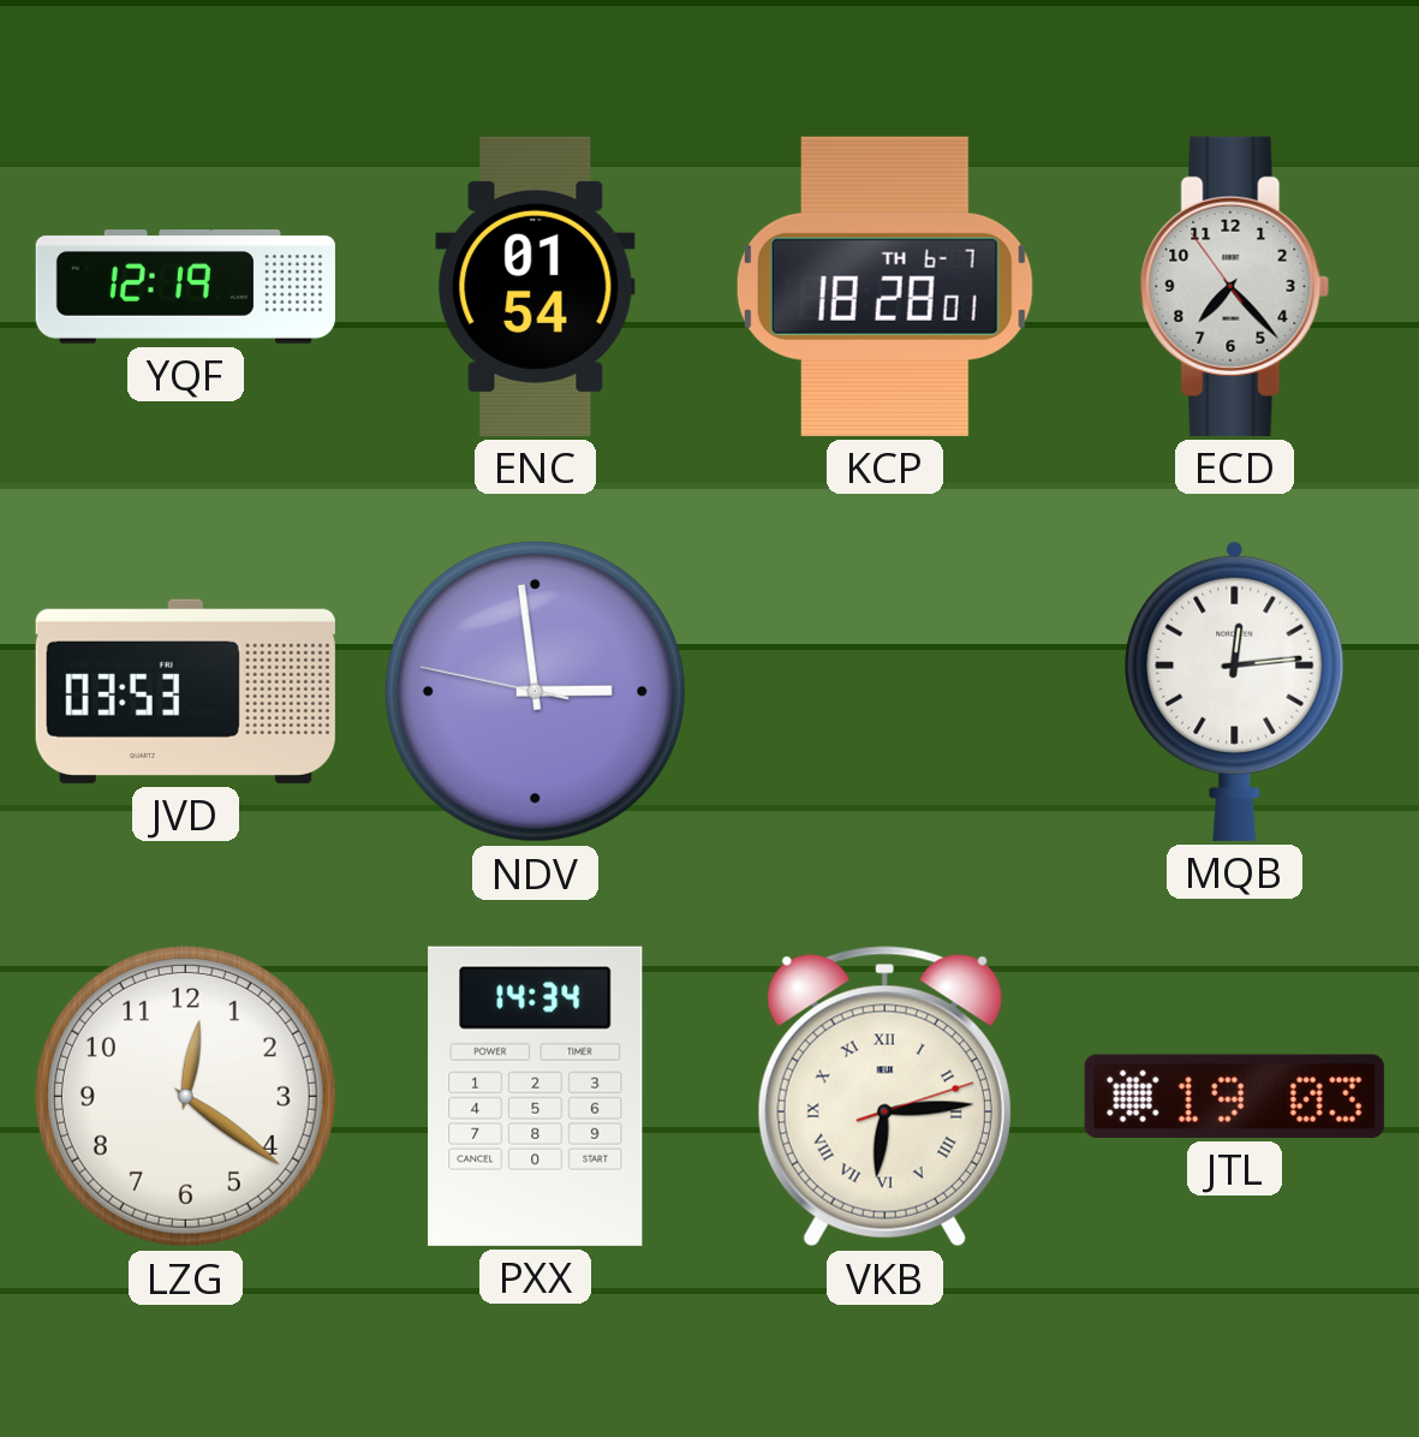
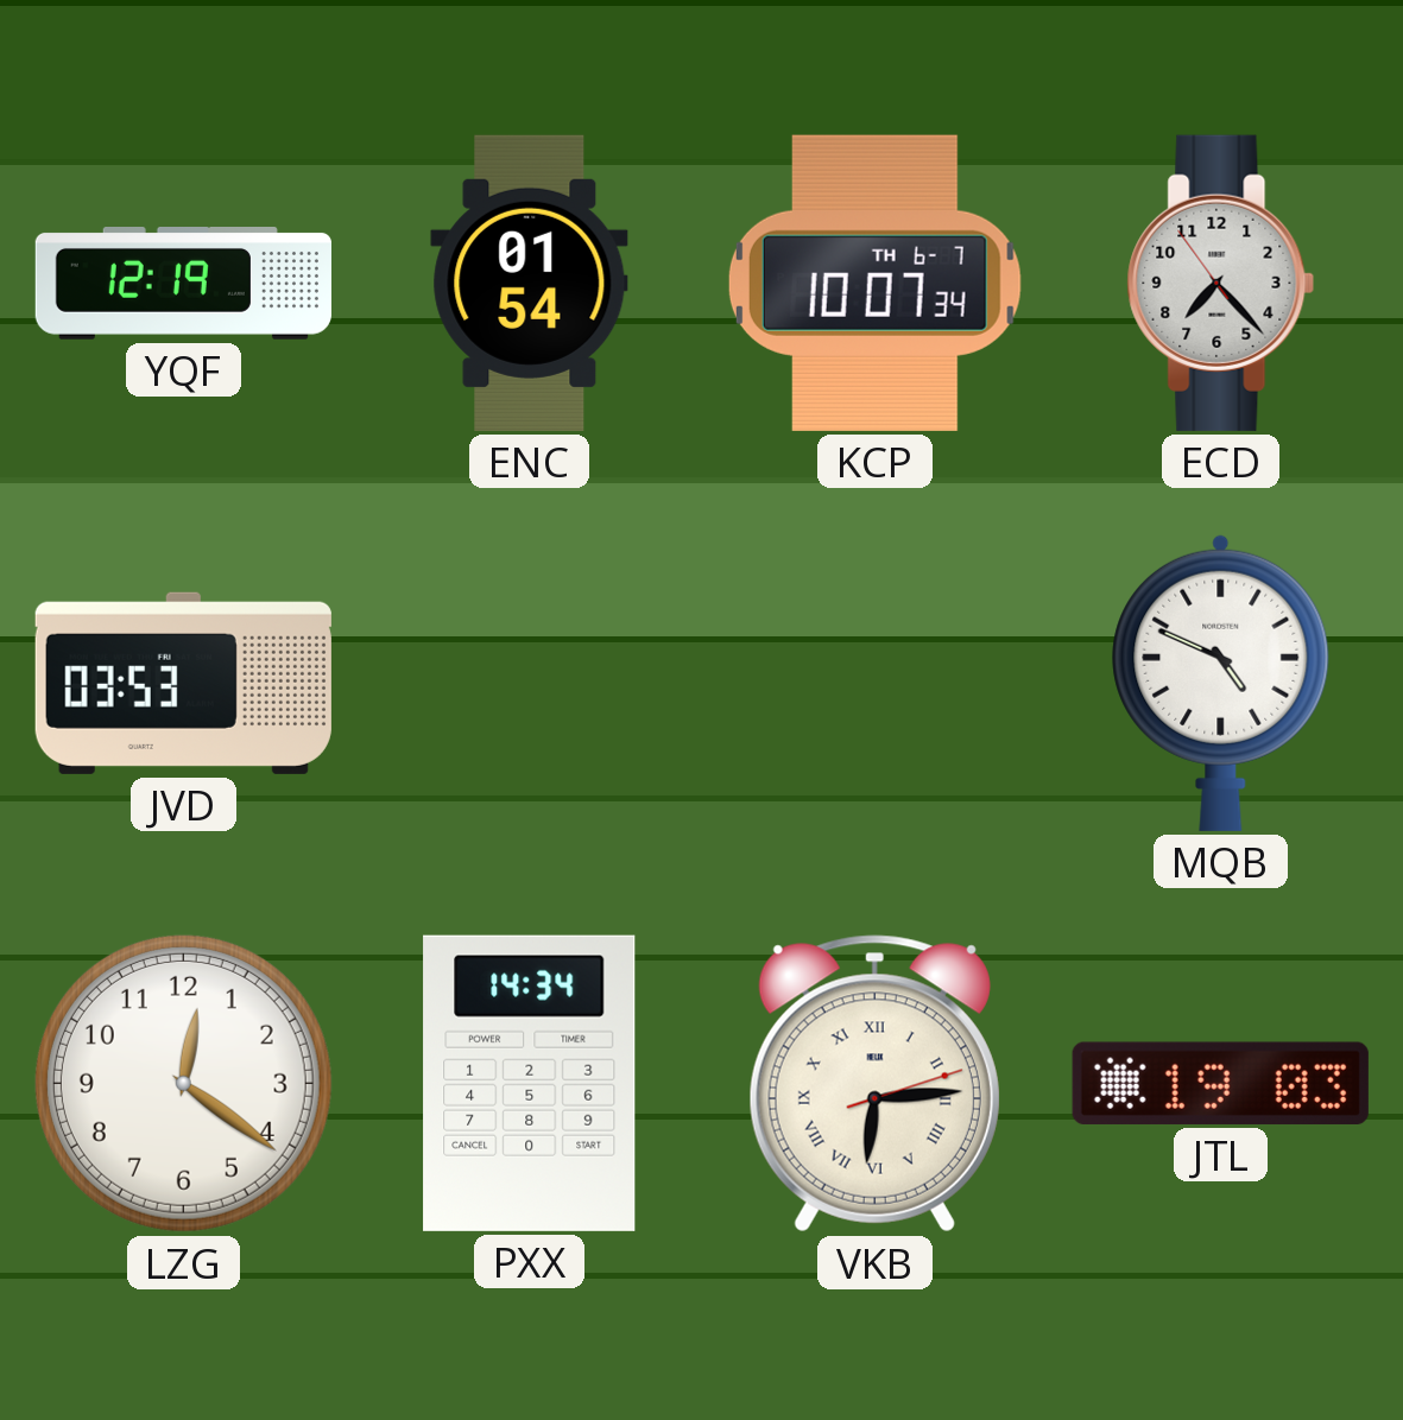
KCP: 18:28 -> 10:07 (874, 283)
NDV: 2:58 -> none (535, 691)
MQB: 12:14 -> 4:49 (1221, 683)
